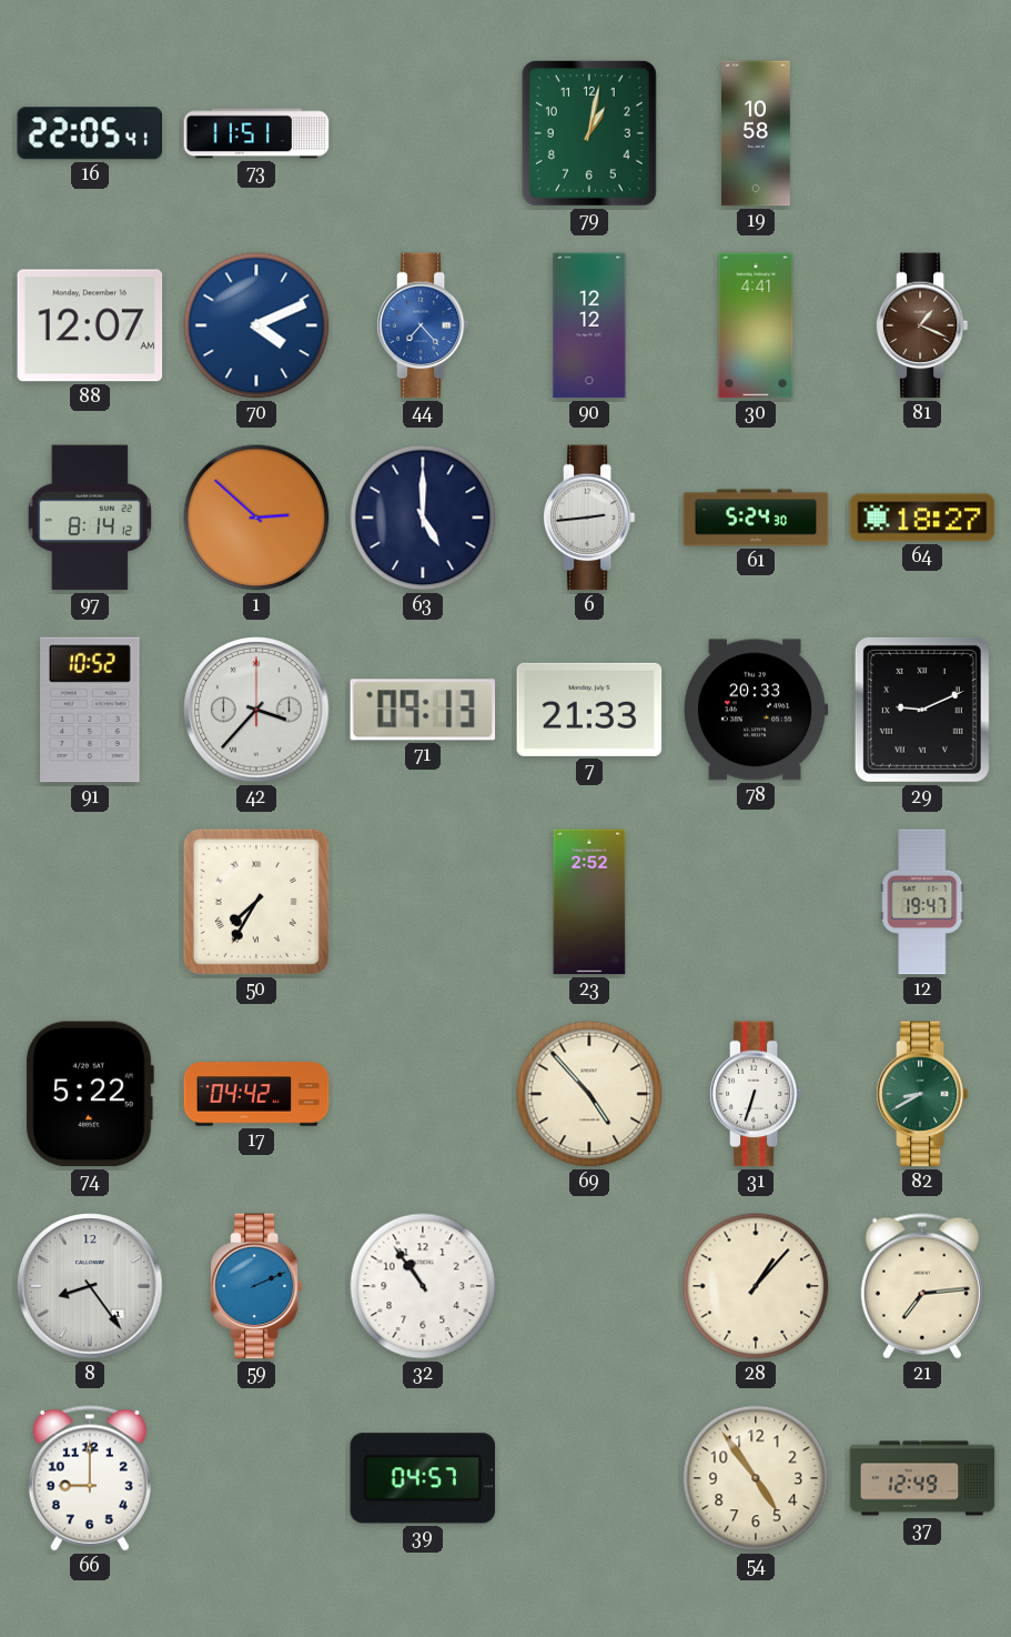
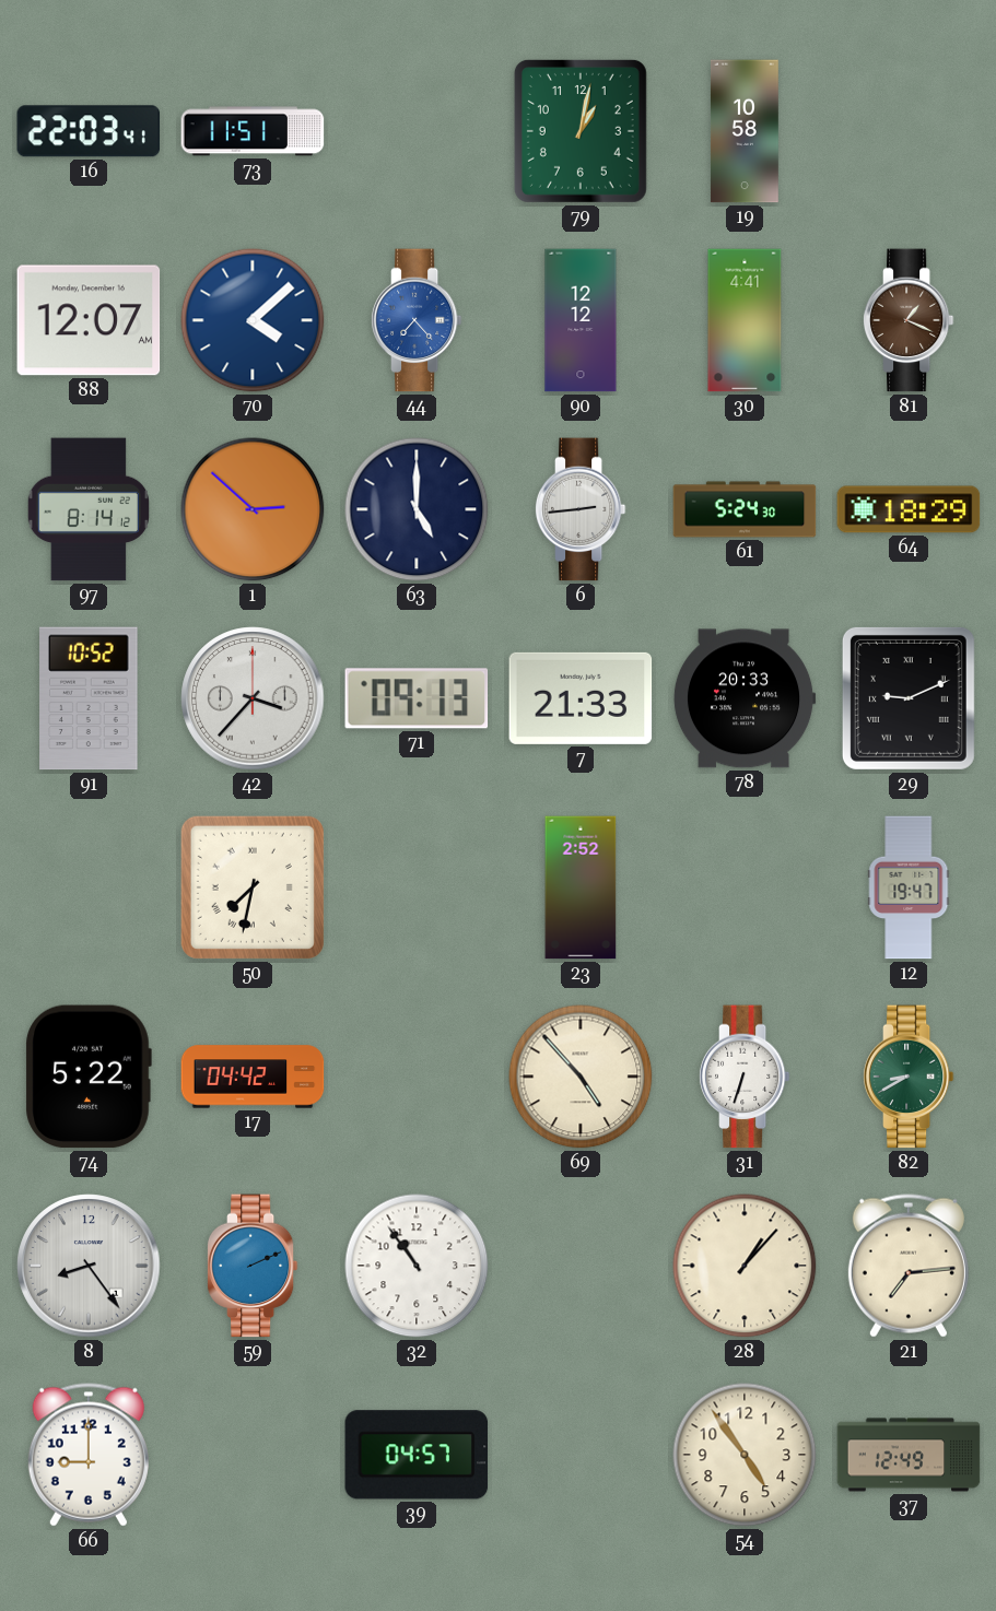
16: 22:05 -> 22:03 (89, 131)
70: 4:11 -> 4:08 (253, 320)
64: 18:27 -> 18:29 (909, 509)
50: 7:35 -> 7:32 (253, 887)
